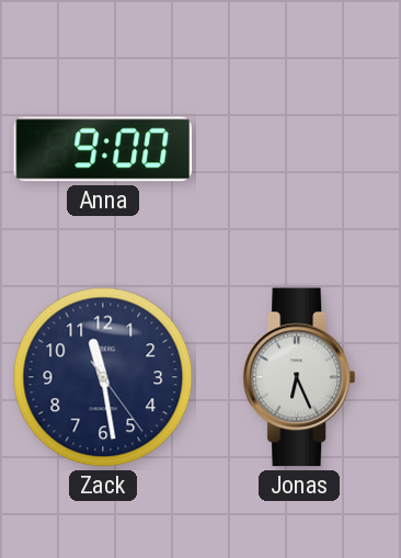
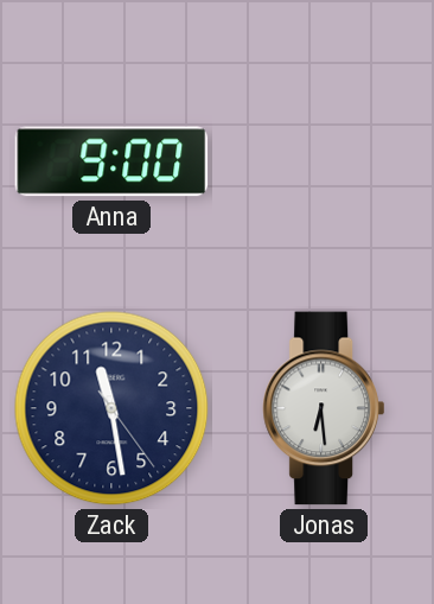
Jonas: 6:26 -> 6:29 (324, 408)
